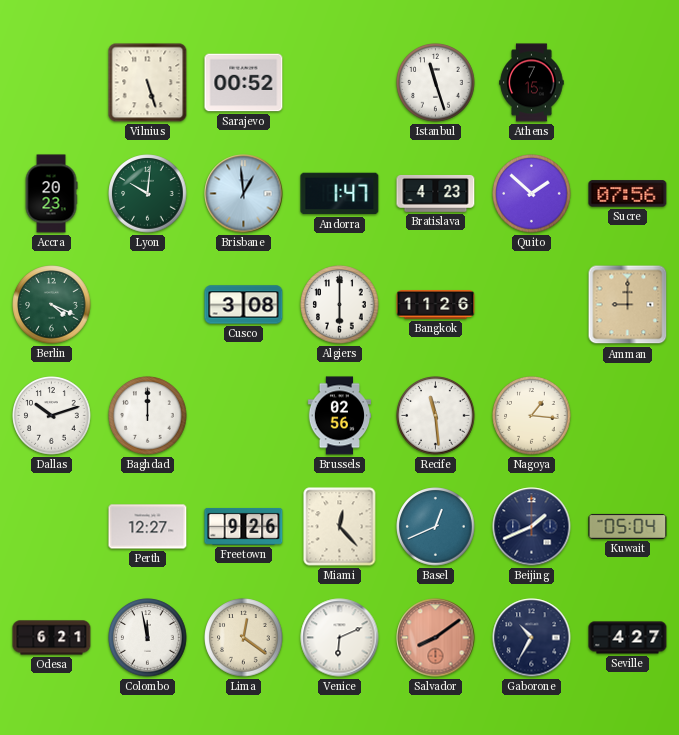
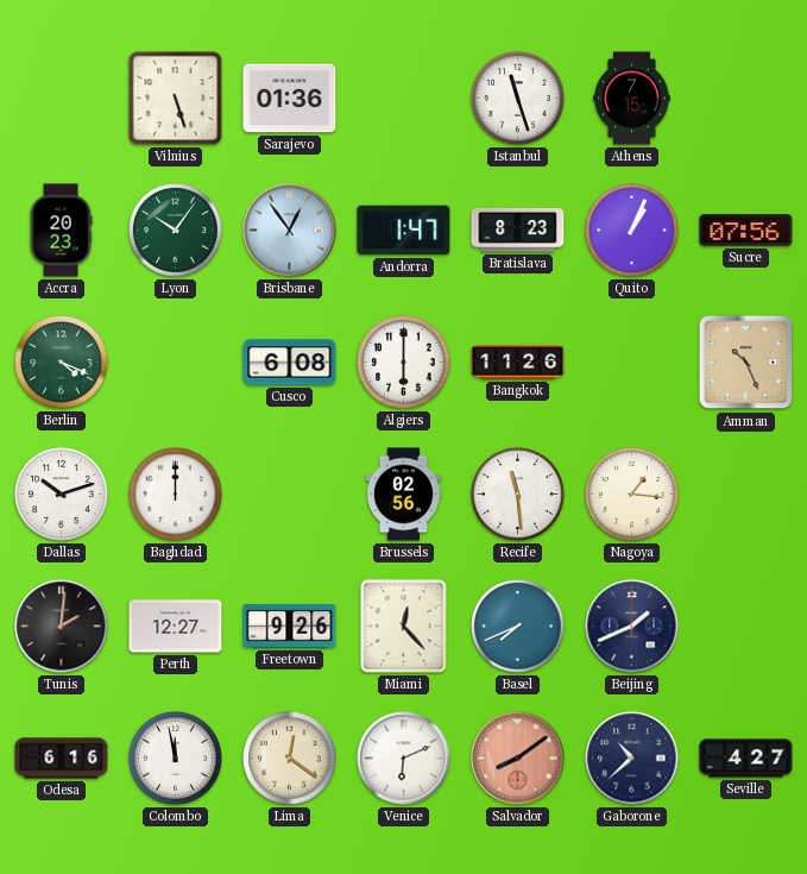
Sarajevo: 00:52 -> 01:36 (290, 99)
Lyon: 10:01 -> 10:06 (176, 231)
Brisbane: 12:59 -> 12:54 (290, 231)
Bratislava: 4:23 -> 8:23 (518, 231)
Quito: 1:52 -> 1:04 (632, 231)
Cusco: 3:08 -> 6:08 (290, 363)
Amman: 9:00 -> 10:26 (746, 363)
Tunis: none -> 2:01 (62, 627)
Basel: 12:41 -> 7:41 (518, 627)
Kuwait: 05:04 -> none (628, 526)
Odesa: 6:21 -> 6:16 (62, 759)
Gaborone: 10:35 -> 10:38 (632, 759)
